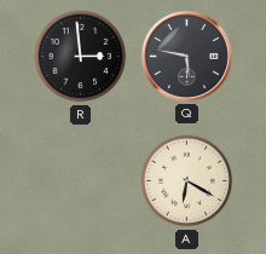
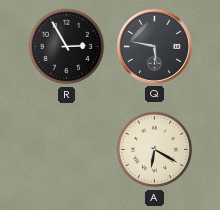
R: 2:59 -> 2:55 (67, 47)
